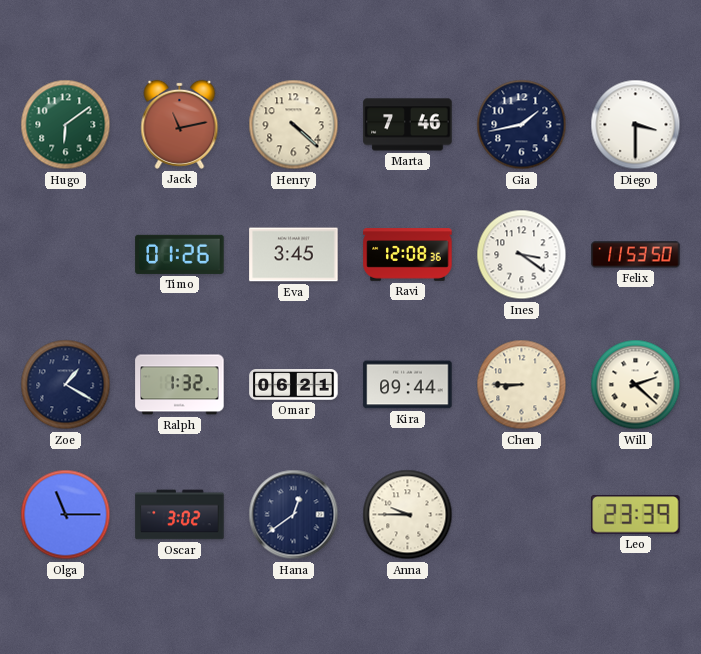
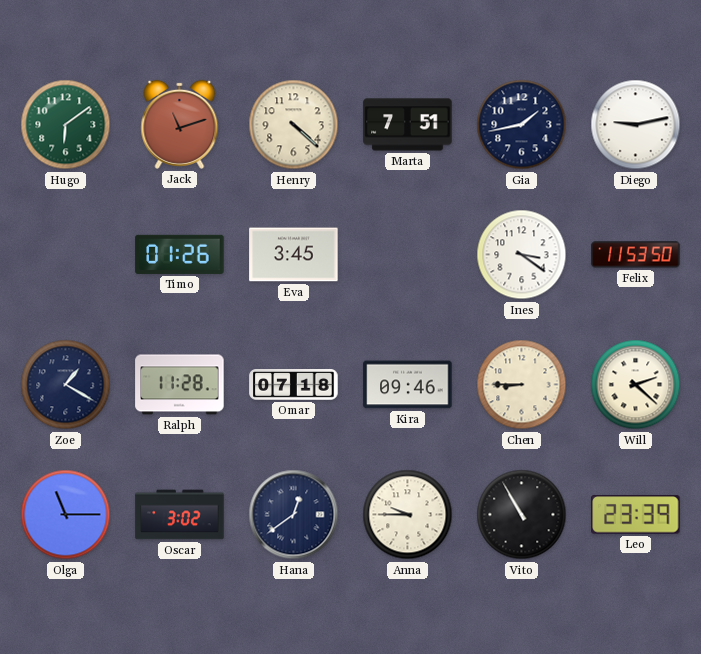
Jack: 11:13 -> 11:12 (180, 124)
Marta: 7:46 -> 7:51 (408, 125)
Diego: 3:30 -> 9:13 (636, 125)
Ravi: 12:08 -> none (408, 255)
Ralph: 1:32 -> 11:28 (180, 385)
Omar: 06:21 -> 07:18 (294, 385)
Kira: 09:44 -> 09:46 (408, 385)
Vito: none -> 10:55 (522, 515)
